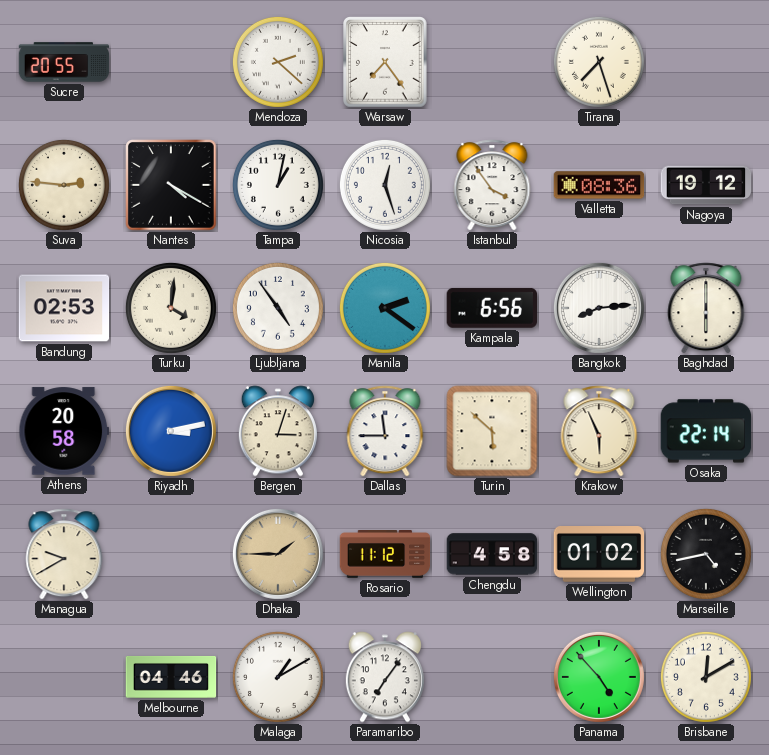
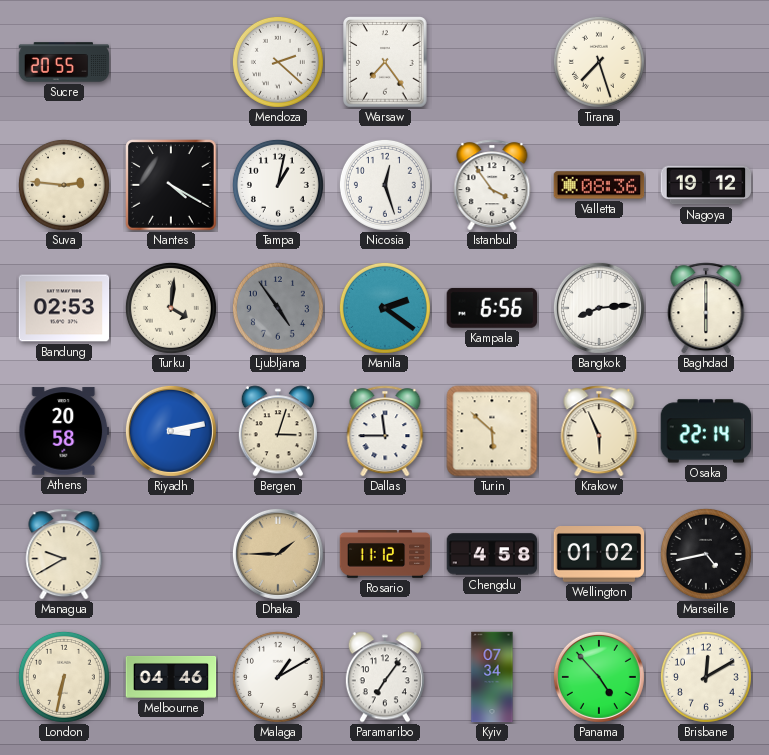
Ljubljana dial: white -> grey (278, 308)
London: none -> 6:32 (64, 677)
Kyiv: none -> 07:34 (492, 677)
